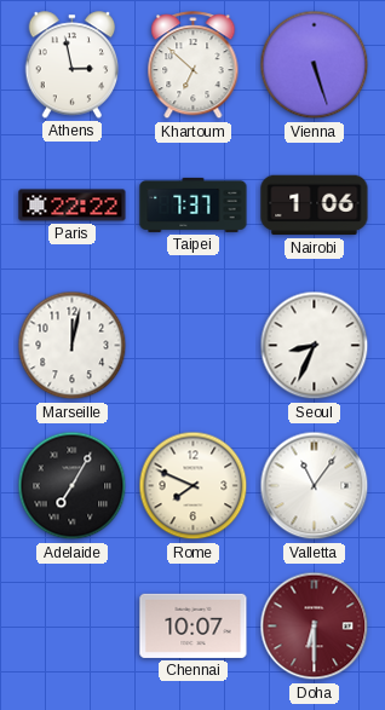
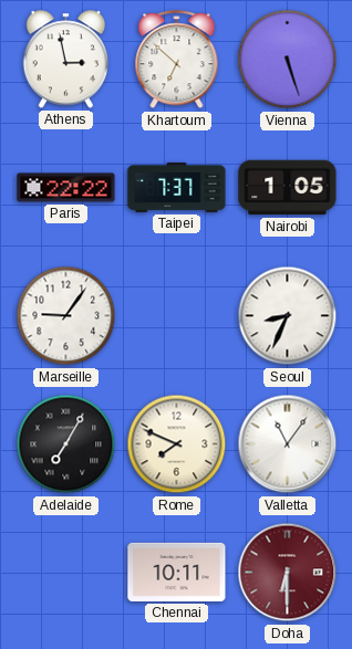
Nairobi: 1:06 -> 1:05 (288, 188)
Marseille: 12:02 -> 9:06 (66, 316)
Chennai: 10:07 -> 10:11 (177, 572)
